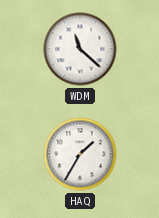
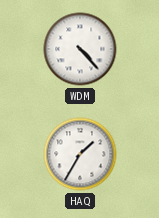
WDM: 11:22 -> 4:23 (80, 49)
